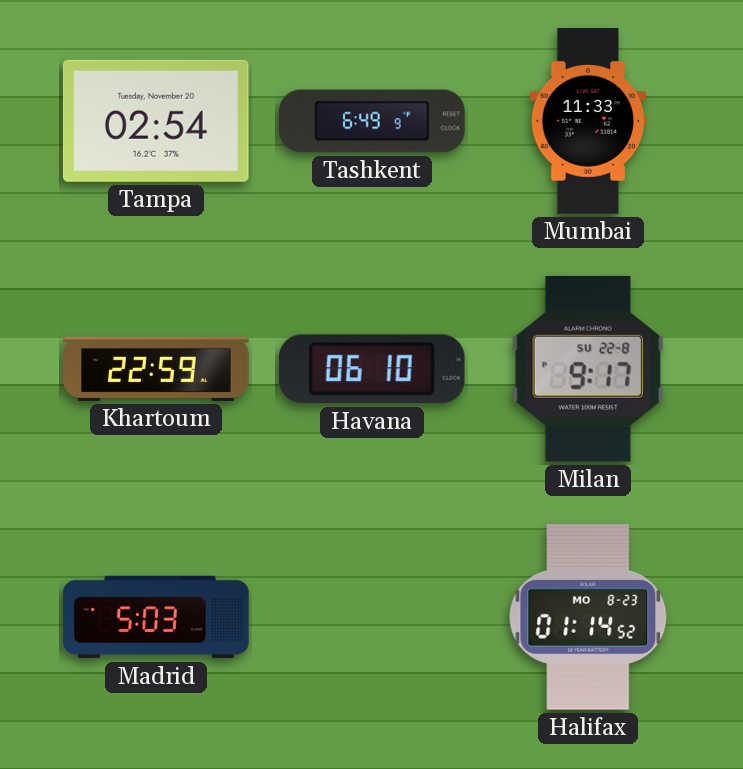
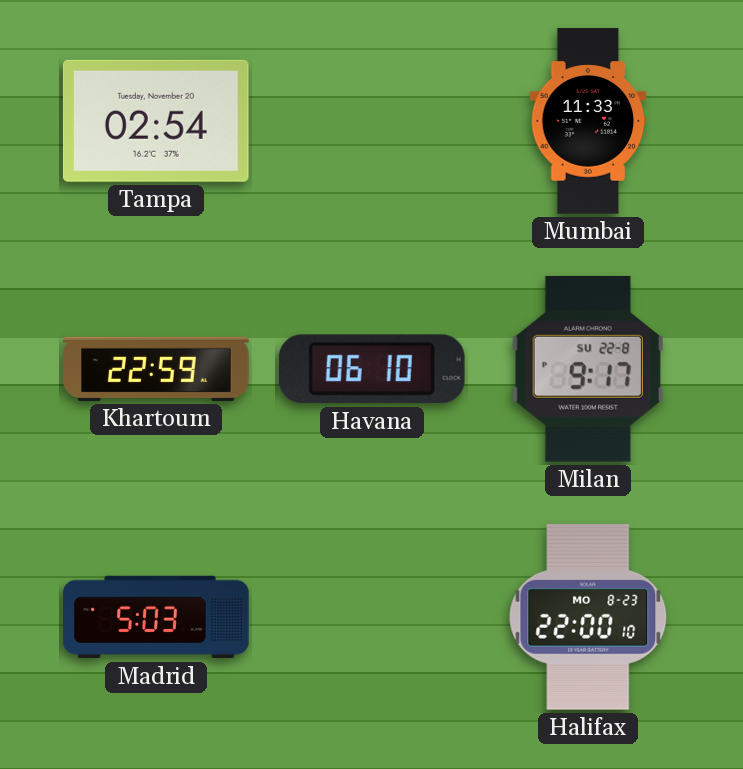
Tashkent: 6:49 -> none (372, 121)
Halifax: 01:14 -> 22:00 (588, 617)
